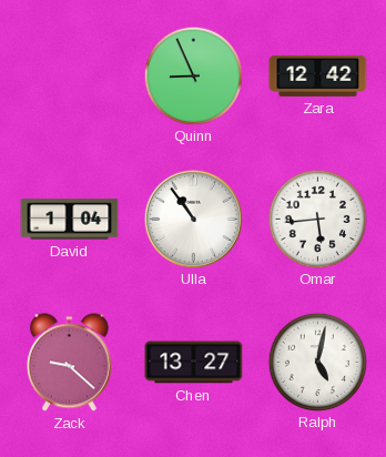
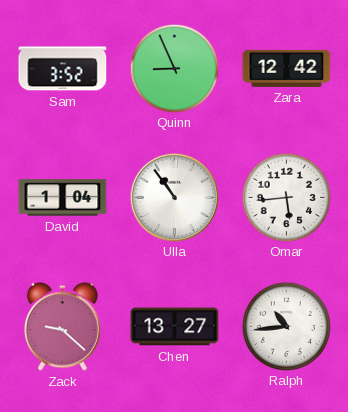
Sam: none -> 3:52 (63, 69)
Ralph: 5:02 -> 10:44 (286, 326)
